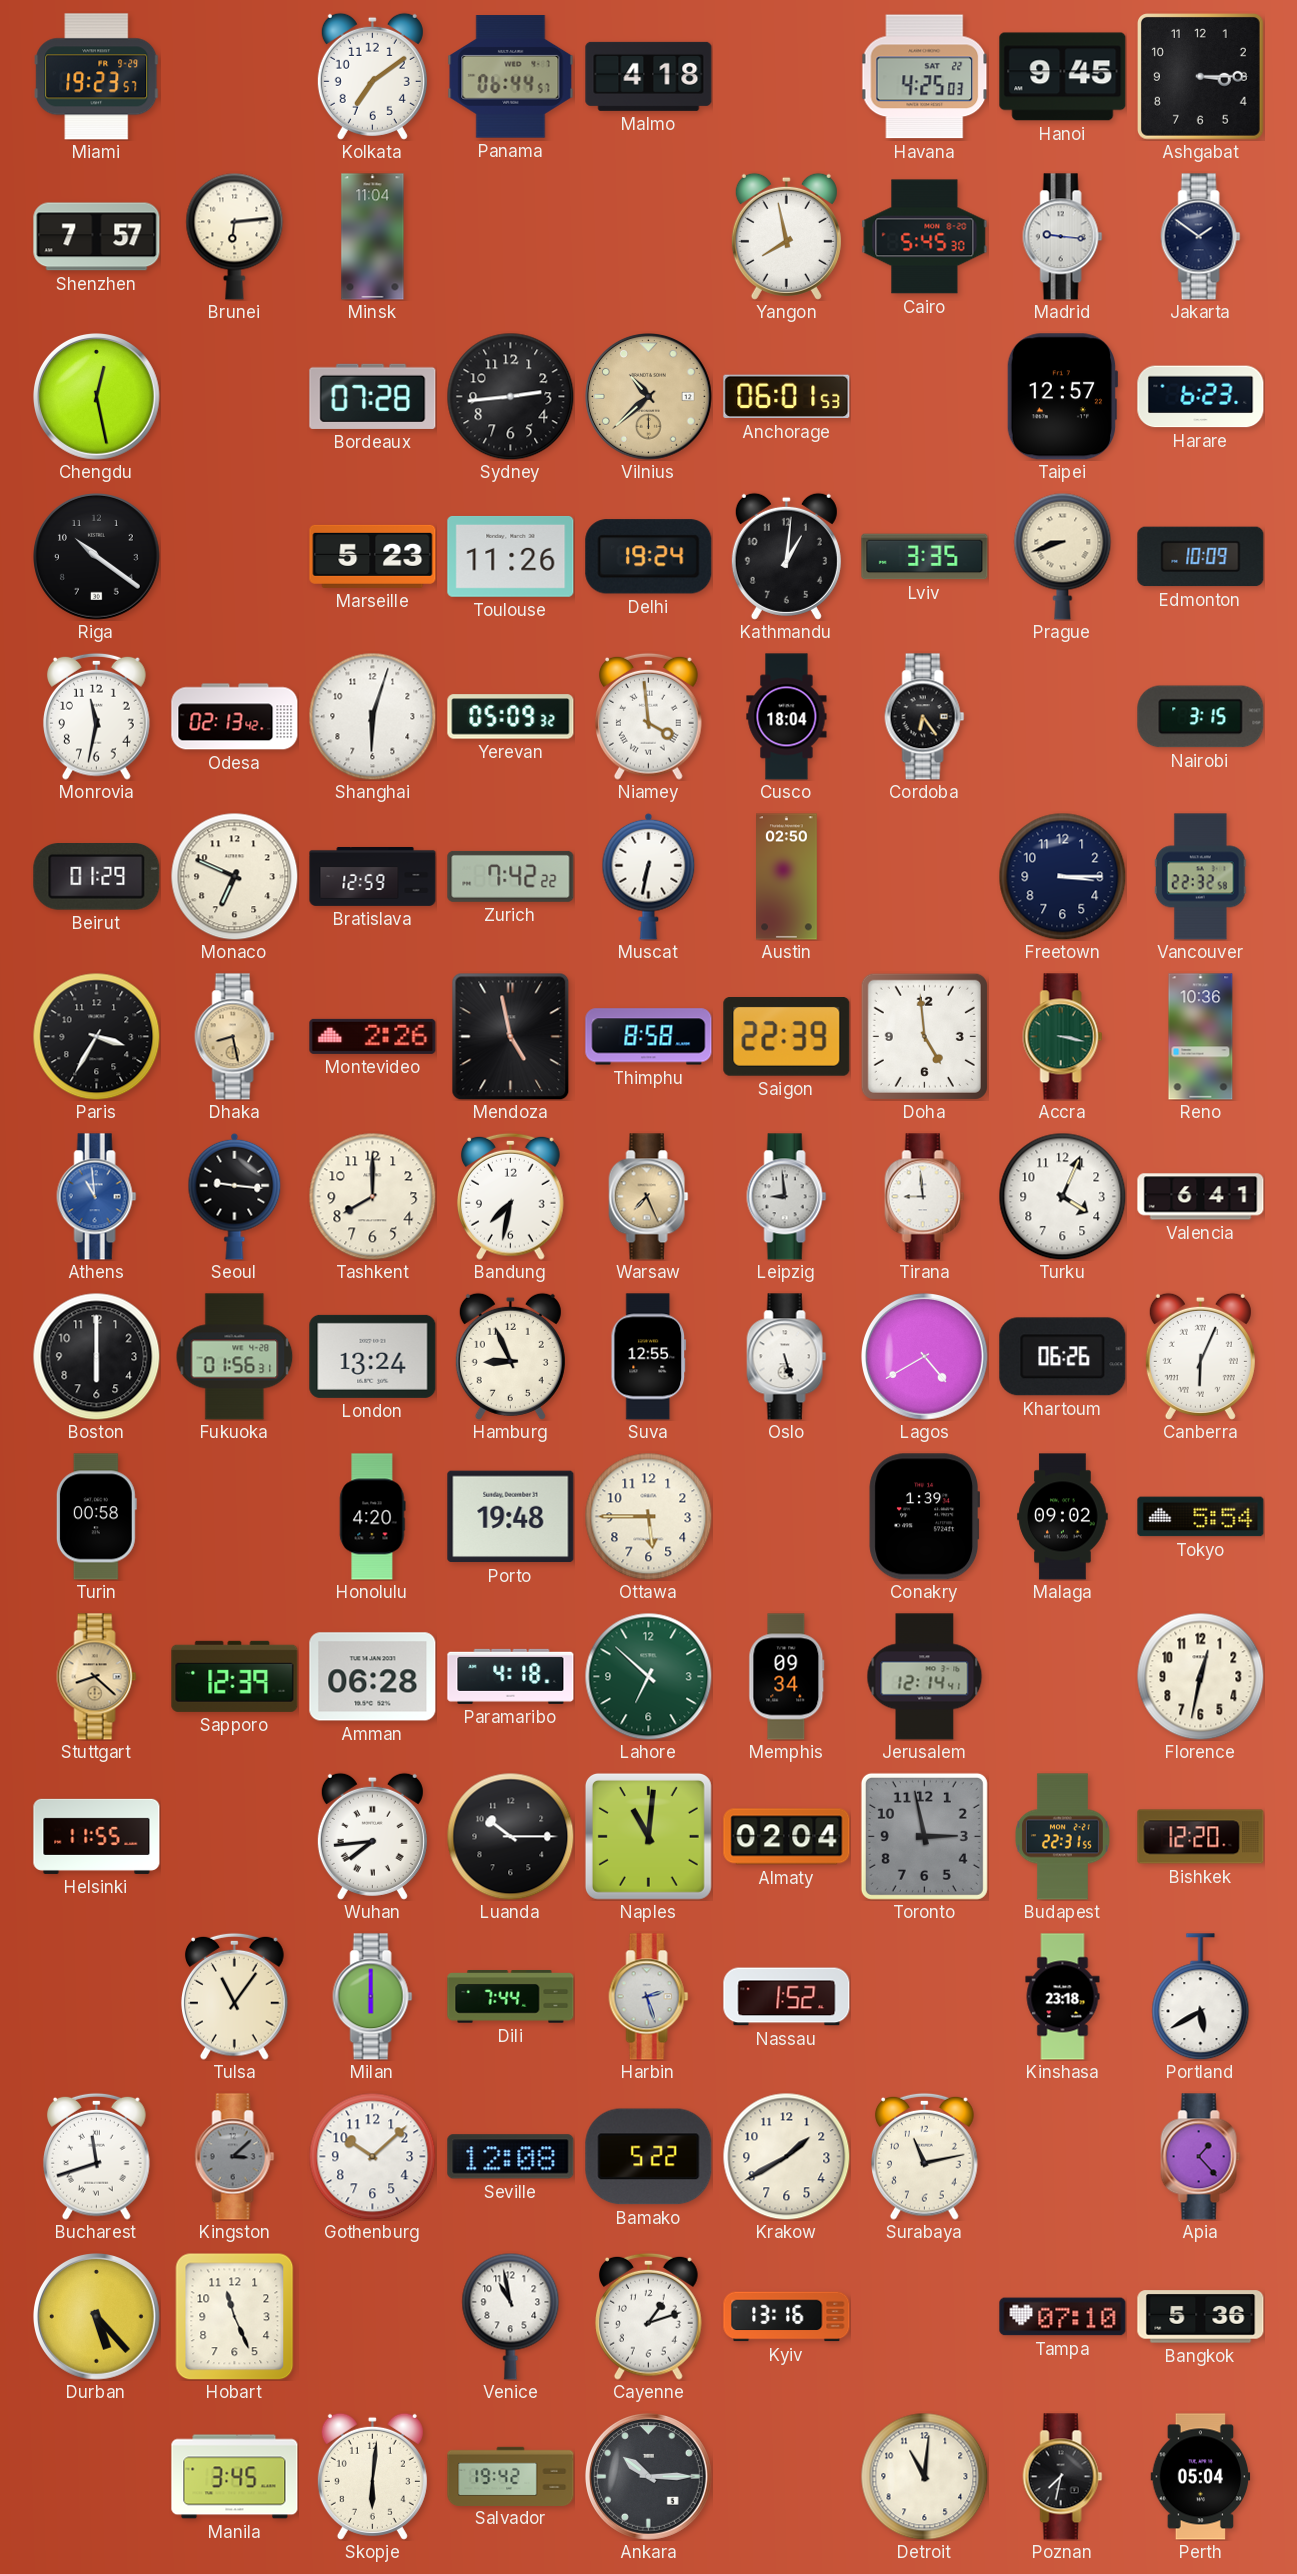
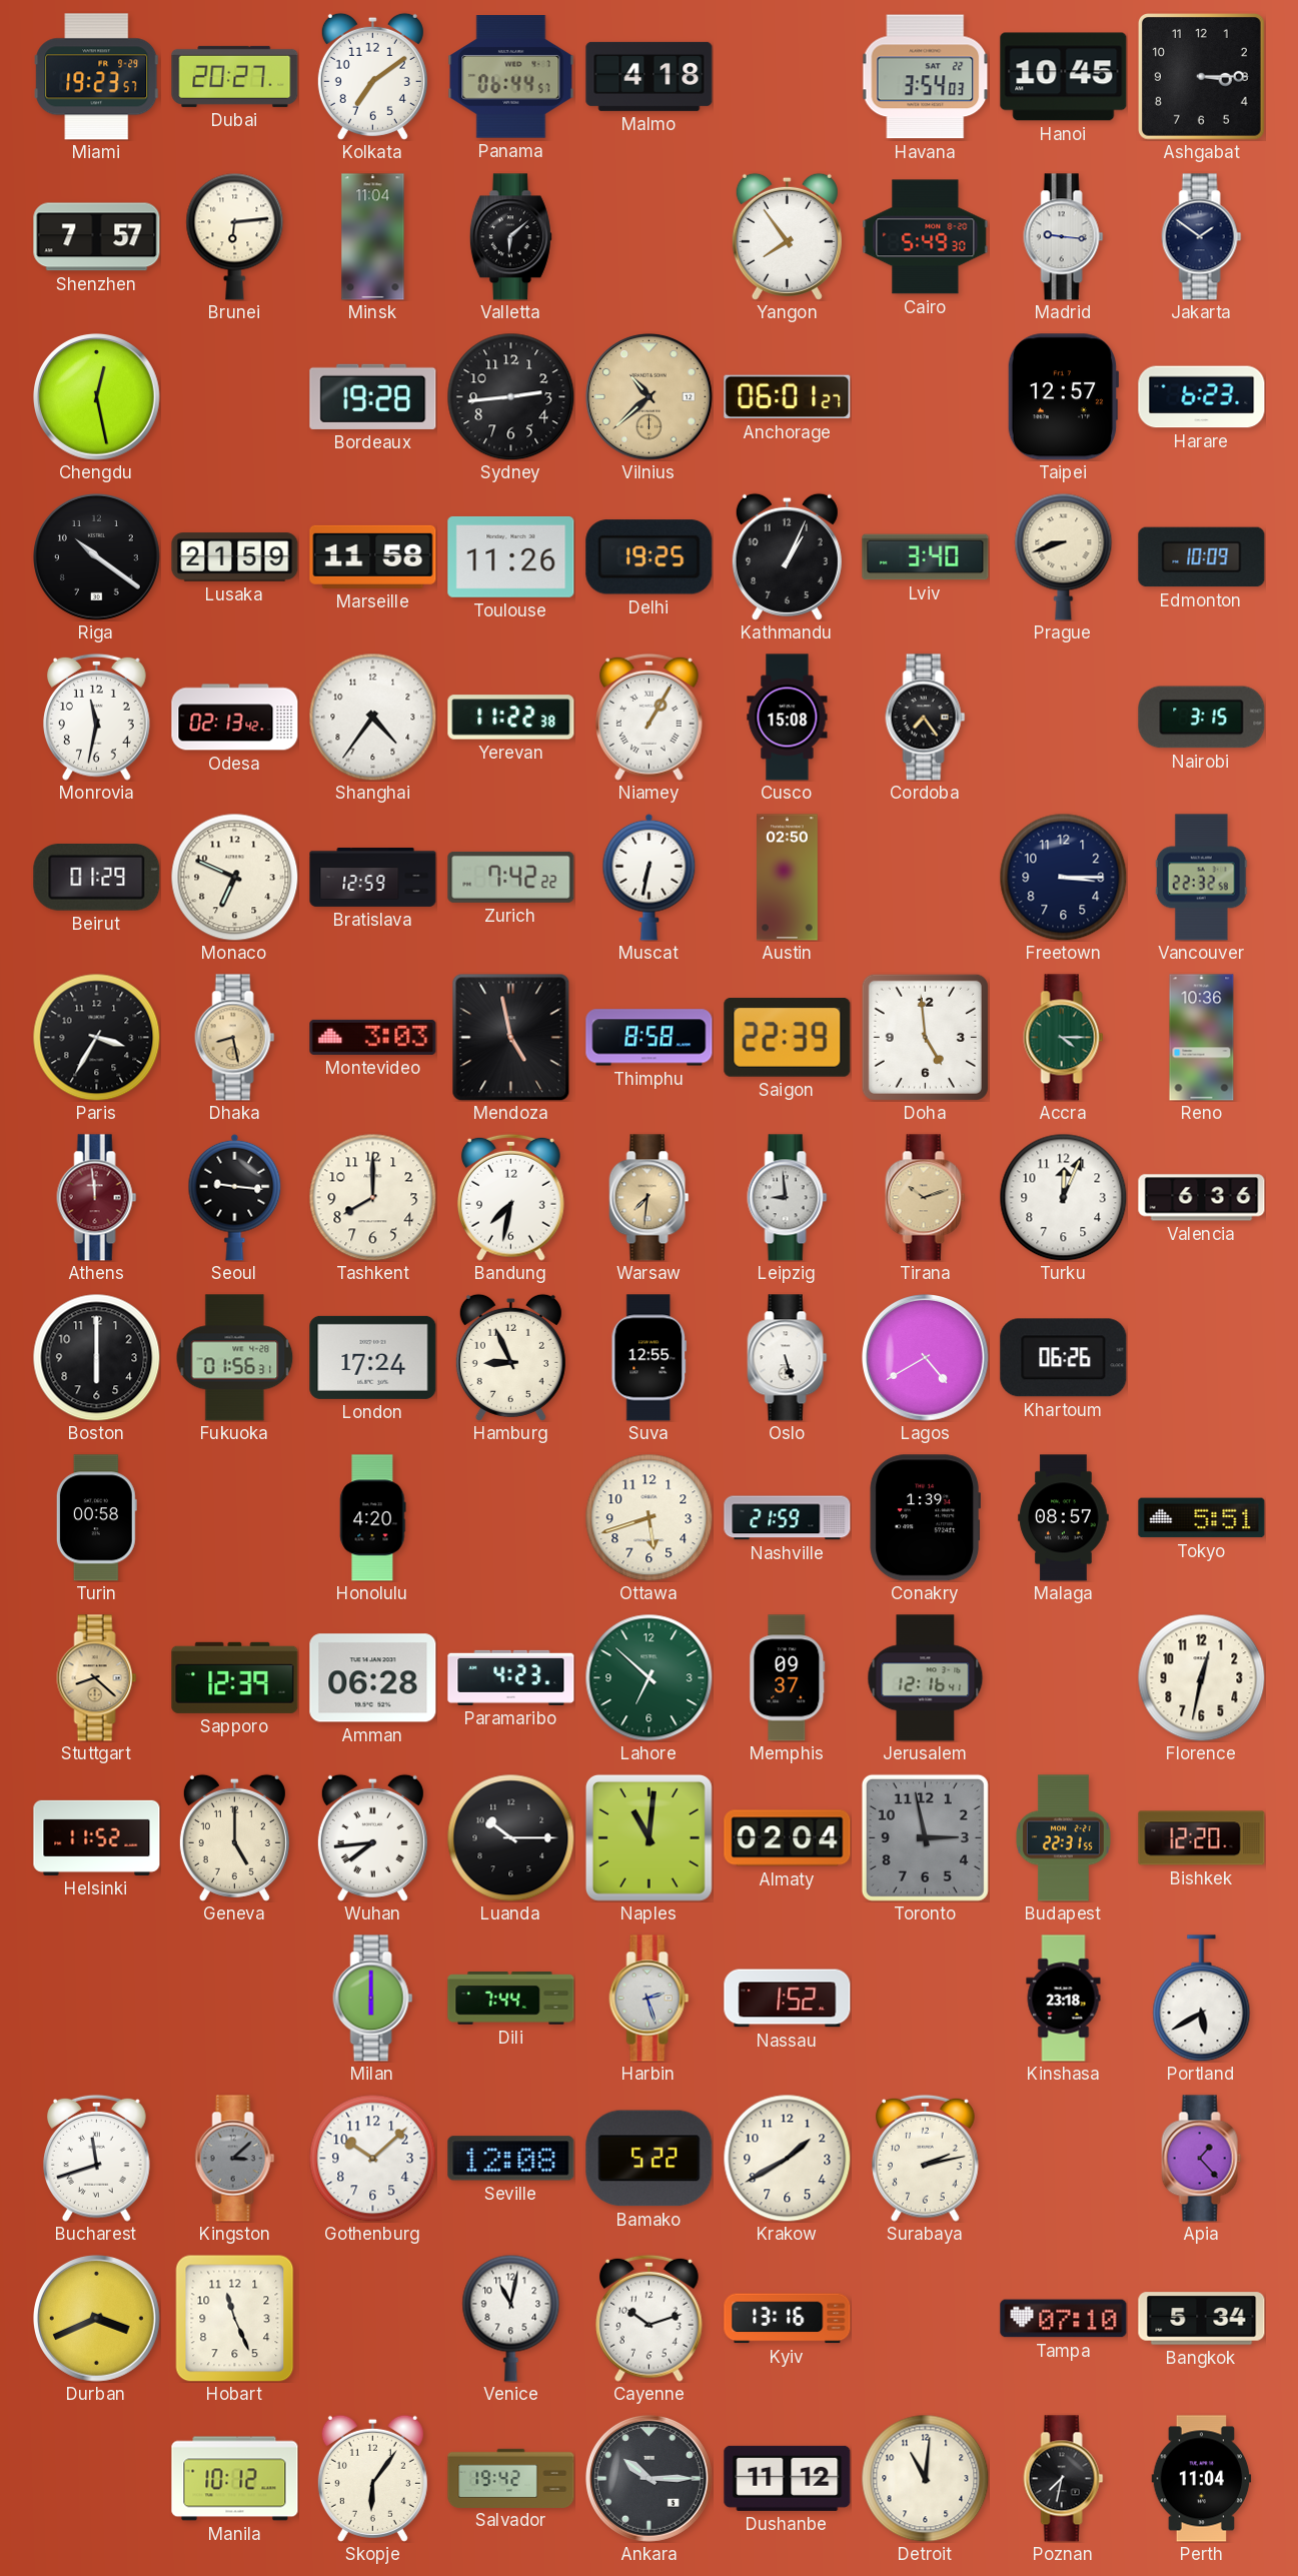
Dubai: none -> 20:27 (235, 76)
Havana: 4:25 -> 3:54 (925, 77)
Hanoi: 9:45 -> 10:45 (1064, 77)
Valletta: none -> 6:08 (510, 237)
Yangon: 7:58 -> 7:54 (787, 236)
Cairo: 5:45 -> 5:49 (926, 237)
Bordeaux: 07:28 -> 19:28 (373, 396)
Anchorage: 06:01:53 -> 06:01:27 (788, 397)
Lusaka: none -> 21:59 (235, 557)
Marseille: 5:23 -> 11:58 (373, 556)
Delhi: 19:24 -> 19:25 (650, 557)
Kathmandu: 1:01 -> 1:04 (787, 556)
Lviv: 3:35 -> 3:40 (926, 557)
Shanghai: 6:03 -> 4:36 (372, 717)
Yerevan: 05:09 -> 11:22 (511, 718)
Niamey: 3:59 -> 1:05 (650, 717)
Cusco: 18:04 -> 15:08 (788, 718)
Cordoba: 6:24 -> 7:24 (926, 718)
Montevideo: 2:26 -> 3:03 (373, 1037)
Accra: 3:17 -> 4:15 (1064, 1038)
Athens: 10:59 -> 11:59 (97, 1198)
Athens dial: blue -> burgundy (97, 1198)
Warsaw: 7:26 -> 7:31 (650, 1198)
Tirana: 8:59 -> 10:12 (926, 1198)
Tirana dial: white -> champagne (926, 1198)
Turku: 4:04 -> 12:04 (1063, 1197)
Valencia: 6:41 -> 6:36 (1202, 1198)
London: 13:24 -> 17:24 (373, 1357)
Canberra: 6:04 -> none (1200, 1356)
Porto: 19:48 -> none (511, 1517)
Ottawa: 5:45 -> 5:42 (648, 1517)
Nashville: none -> 21:59 (788, 1518)
Malaga: 09:02 -> 08:57 (1064, 1518)
Tokyo: 5:54 -> 5:51 (1202, 1518)
Paramaribo: 4:18 -> 4:23 (511, 1677)
Memphis: 09:34 -> 09:37 (788, 1678)
Jerusalem: 12:14 -> 12:16 (926, 1678)
Helsinki: 11:55 -> 11:52 (97, 1837)
Geneva: none -> 5:00 (234, 1837)
Tulsa: 11:06 -> none (235, 1996)
Surabaya: 11:13 -> 2:13 (926, 2158)
Durban: 5:23 -> 3:41 (97, 2319)
Venice: 10:58 -> 11:02 (511, 2318)
Cayenne: 1:12 -> 10:12 (650, 2318)
Bangkok: 5:36 -> 5:34 (1202, 2319)
Manila: 3:45 -> 10:12 (235, 2479)
Skopje: 6:01 -> 6:06 (372, 2478)
Dushanbe: none -> 11:12 (788, 2478)
Perth: 05:04 -> 11:04 (1202, 2479)
